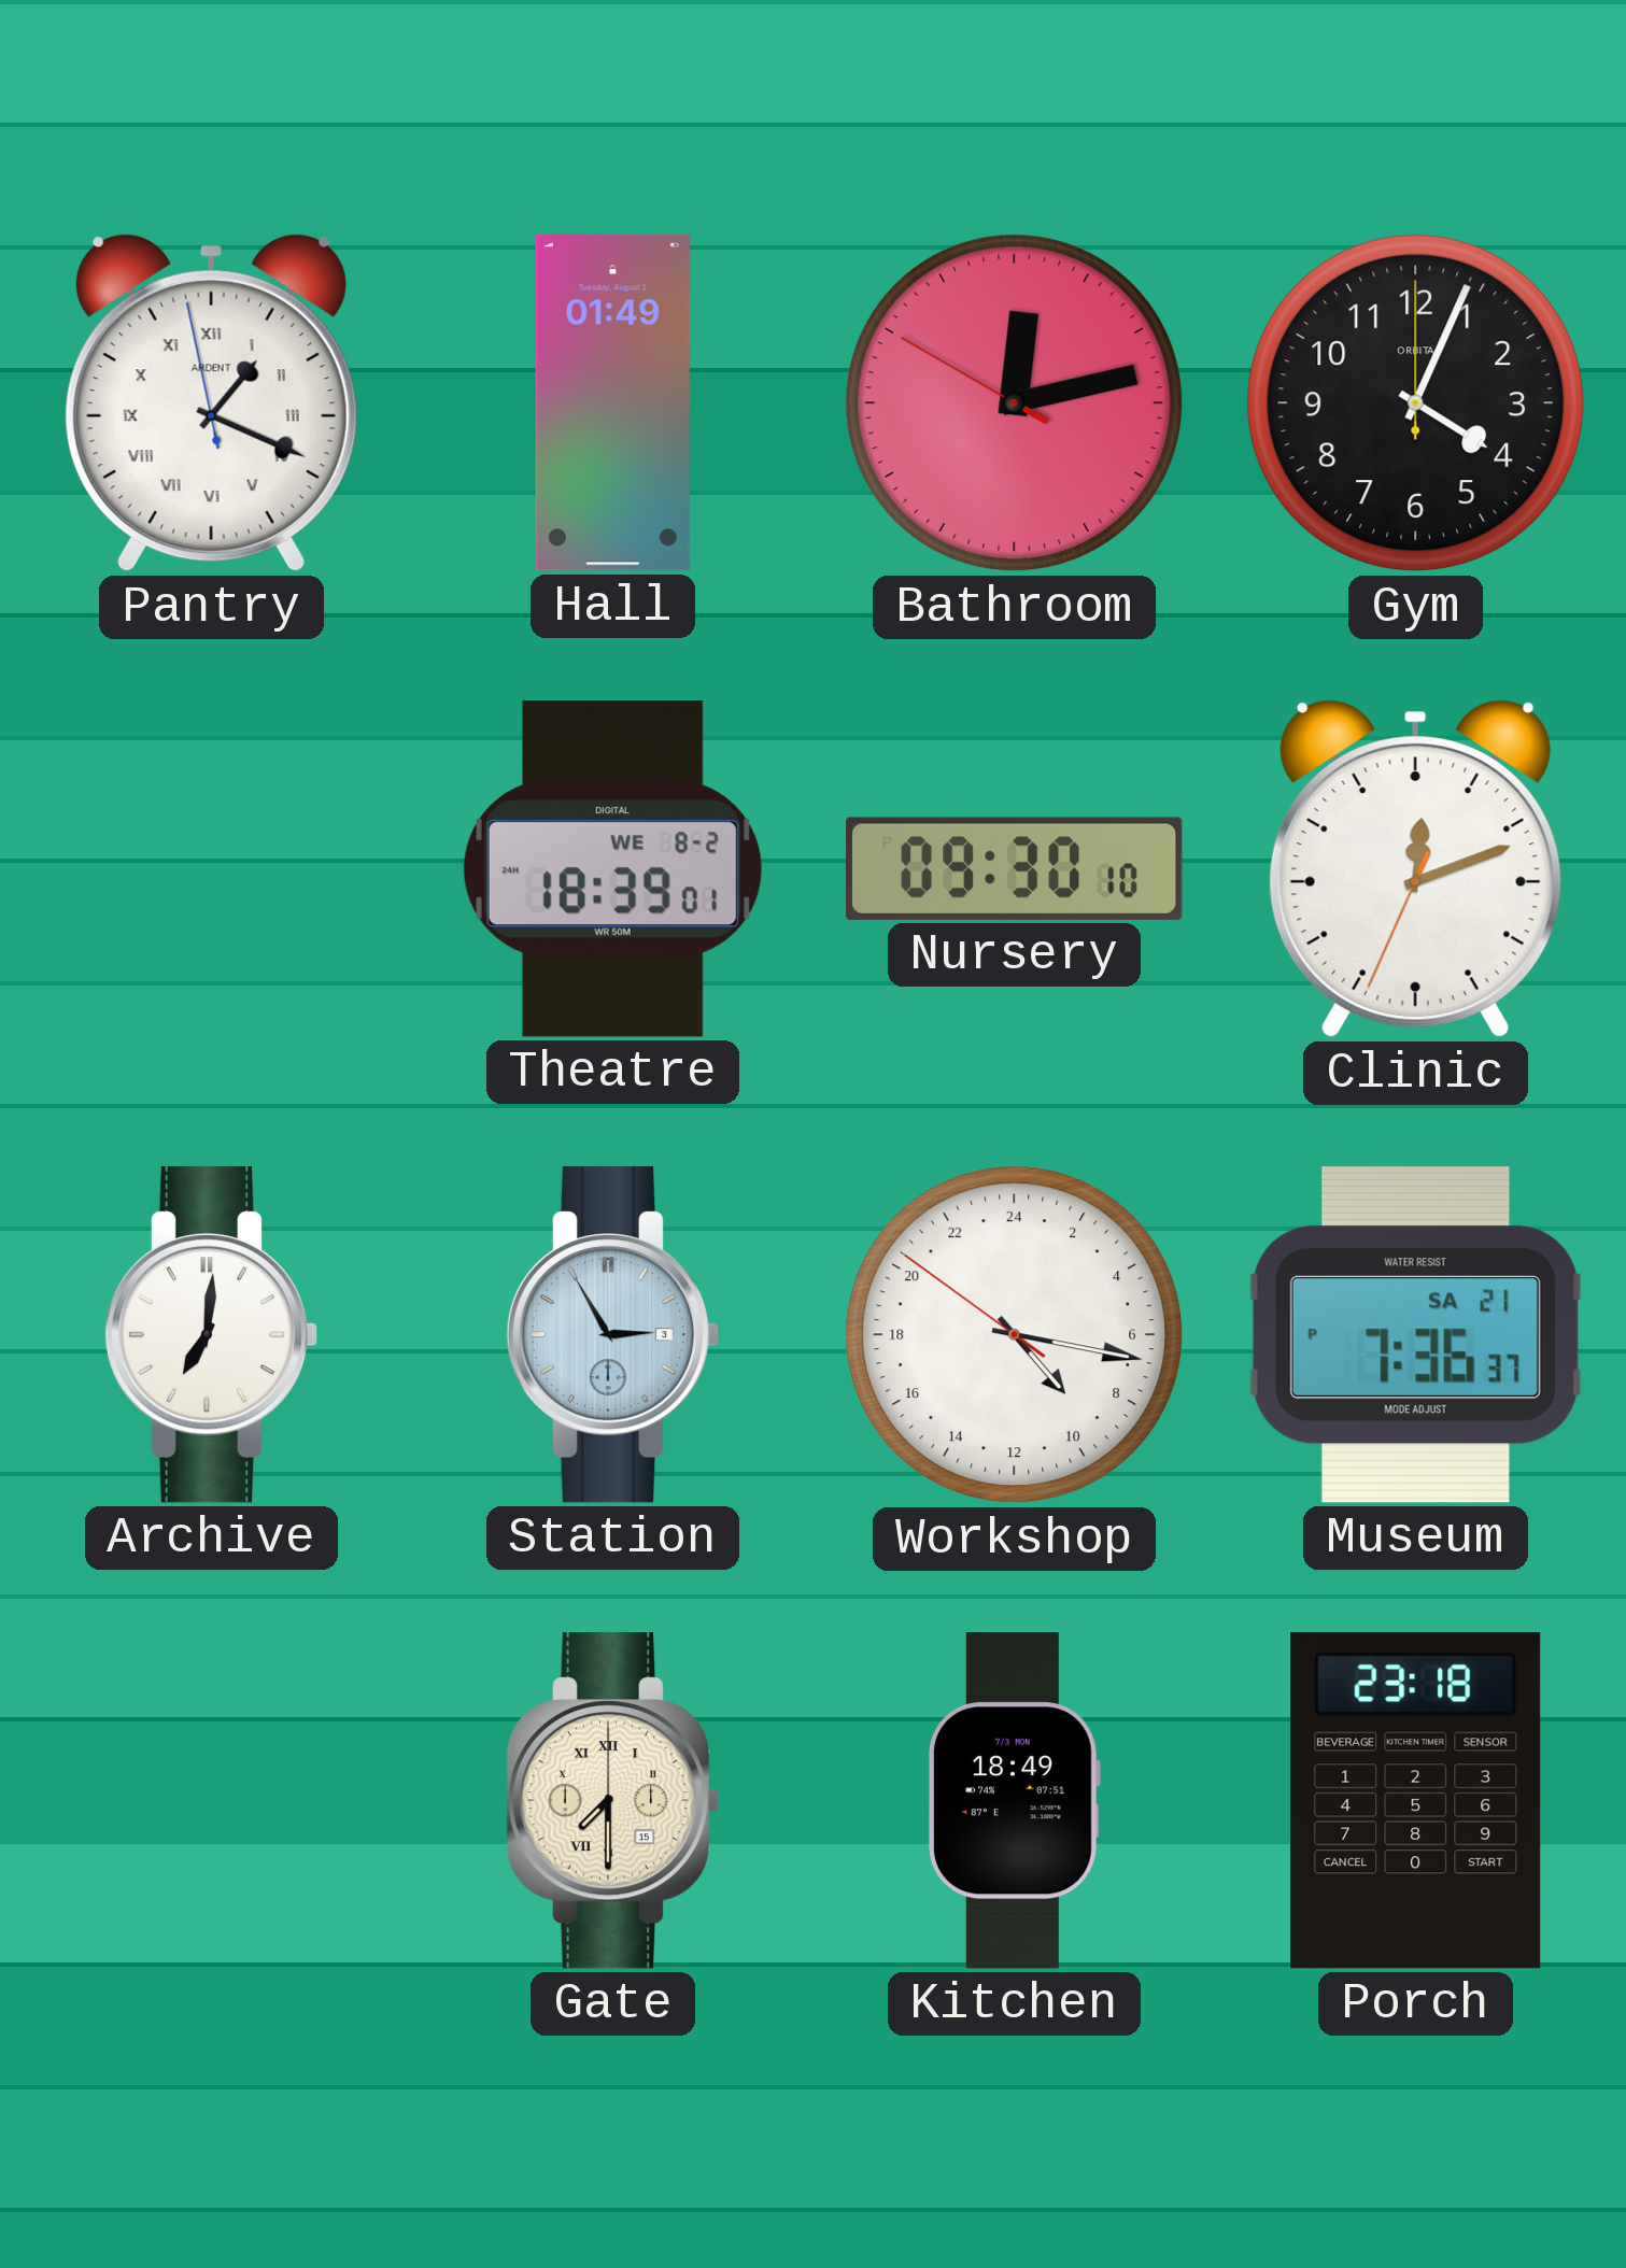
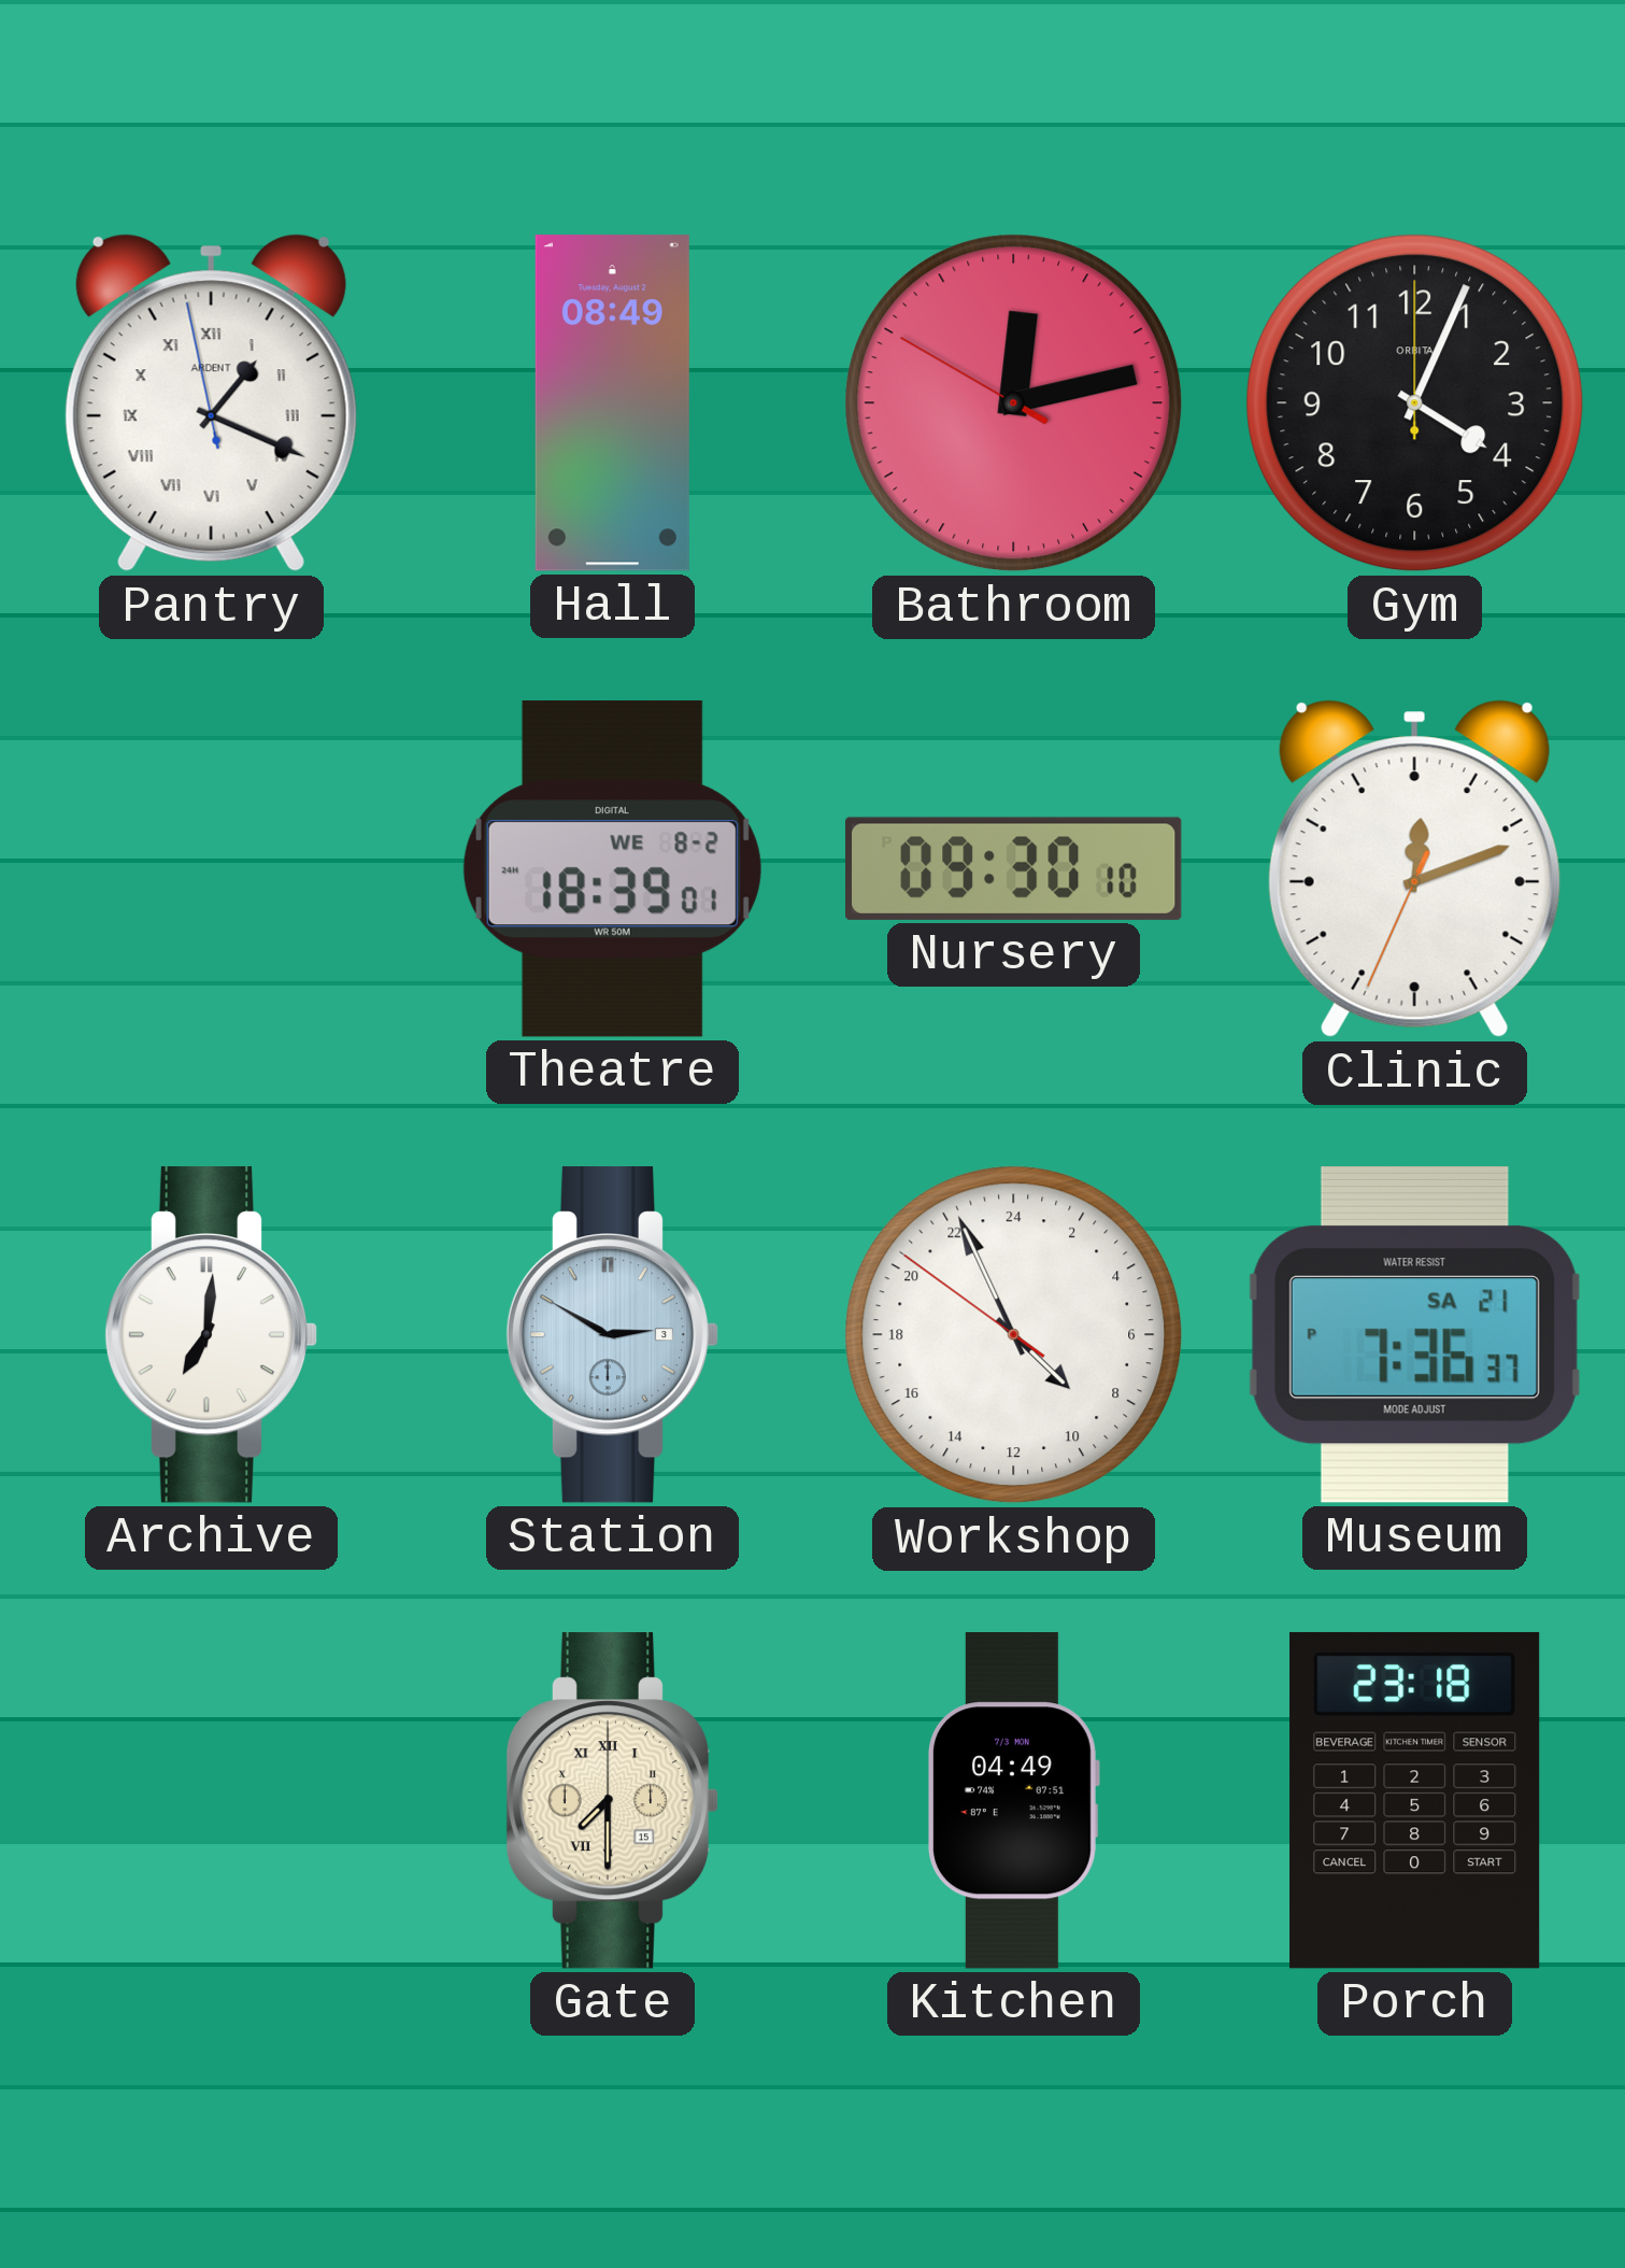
Hall: 01:49 -> 08:49 (612, 403)
Station: 2:55 -> 2:50 (613, 1335)
Workshop: 9:16 -> 8:55 (1014, 1335)
Kitchen: 18:49 -> 04:49 (1014, 1801)
